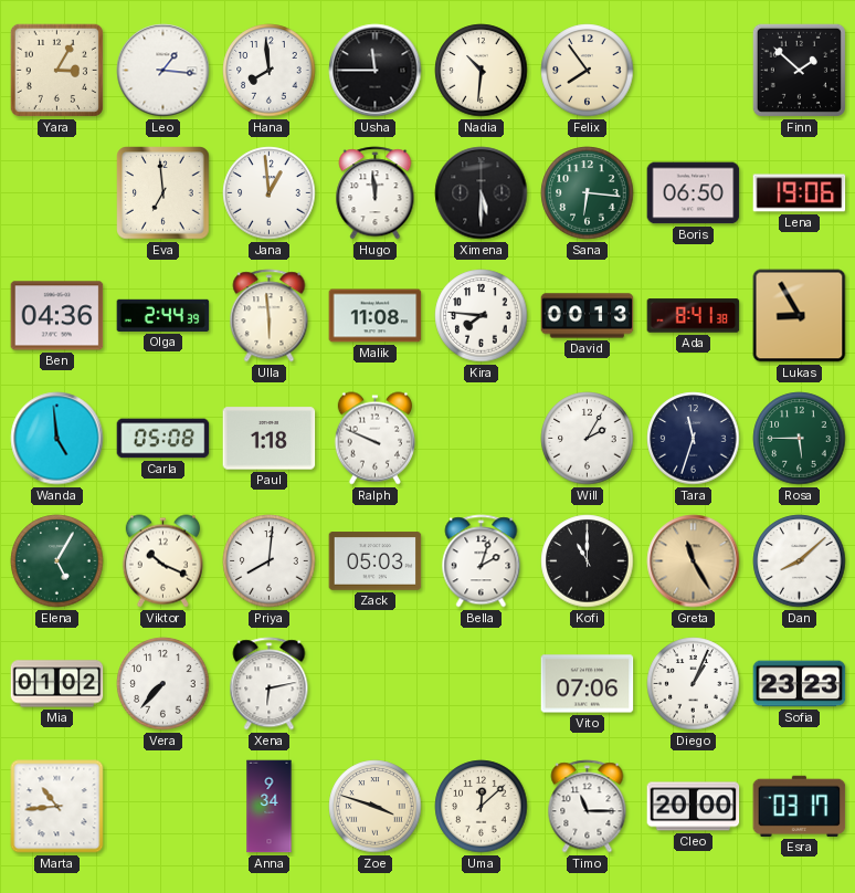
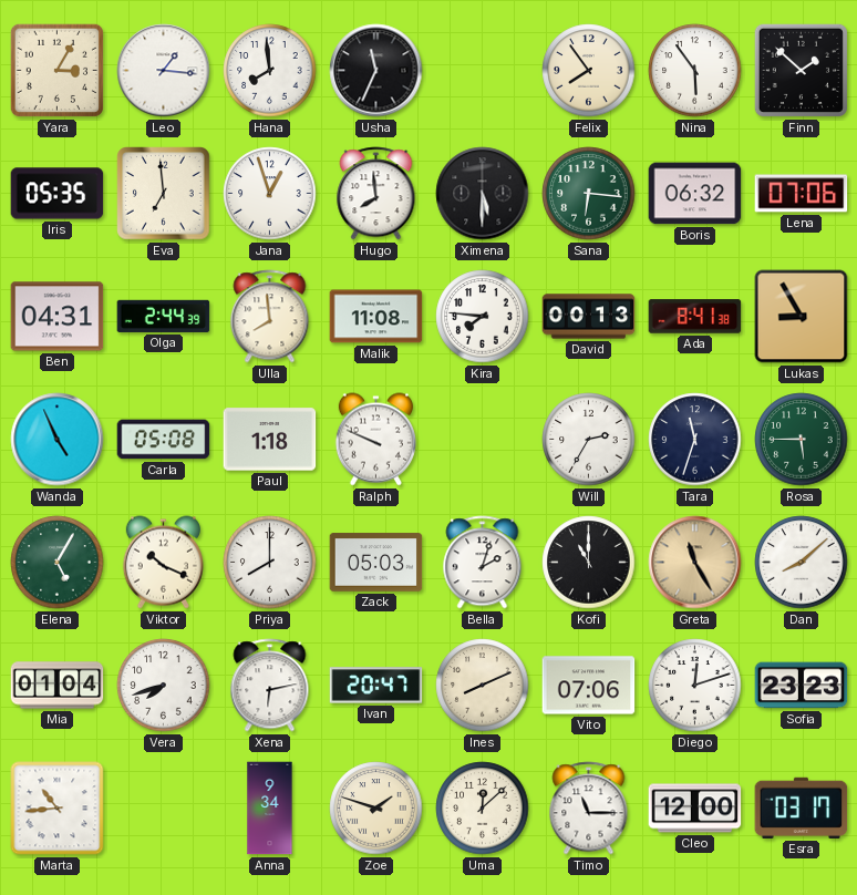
Usha: 11:45 -> 11:34 (376, 71)
Nadia: 10:31 -> none (482, 71)
Nina: none -> 5:54 (695, 71)
Iris: none -> 05:35 (58, 194)
Jana: 12:59 -> 12:57 (270, 194)
Hugo: 11:59 -> 7:59 (376, 194)
Boris: 06:50 -> 06:32 (695, 194)
Lena: 19:06 -> 07:06 (802, 194)
Ben: 04:36 -> 04:31 (58, 317)
Ulla: 5:59 -> 7:59 (270, 317)
Wanda: 4:59 -> 4:56 (58, 440)
Will: 2:05 -> 2:35 (589, 440)
Priya: 8:01 -> 8:00 (270, 563)
Mia: 01:02 -> 01:04 (58, 686)
Vera: 7:37 -> 7:42 (164, 686)
Ivan: none -> 20:47 (376, 686)
Ines: none -> 8:11 (483, 686)
Diego: 1:04 -> 12:12 (695, 686)
Zoe: 3:48 -> 1:48 (376, 809)
Cleo: 20:00 -> 12:00 (695, 809)
